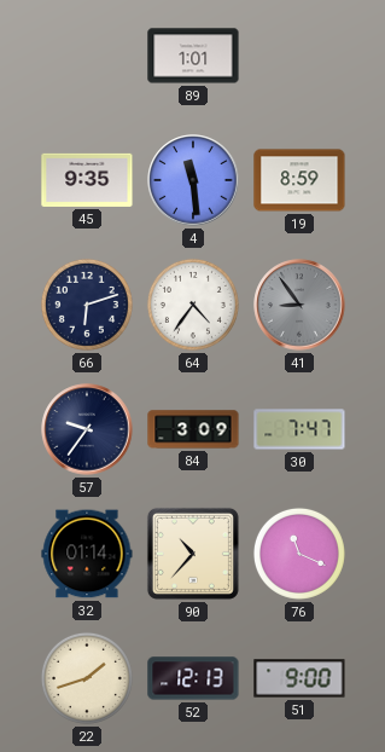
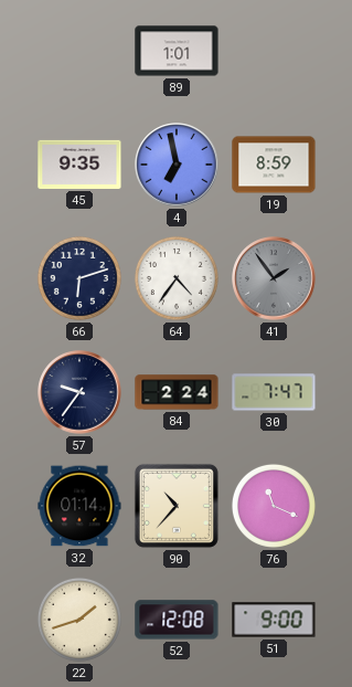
4: 11:29 -> 6:58 (177, 165)
41: 8:54 -> 1:54 (274, 278)
84: 3:09 -> 2:24 (177, 392)
52: 12:13 -> 12:08 (177, 620)
